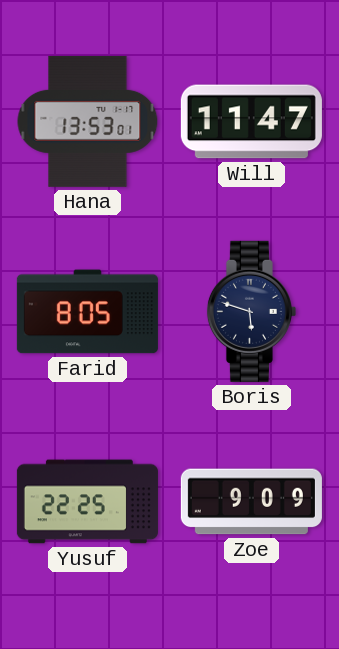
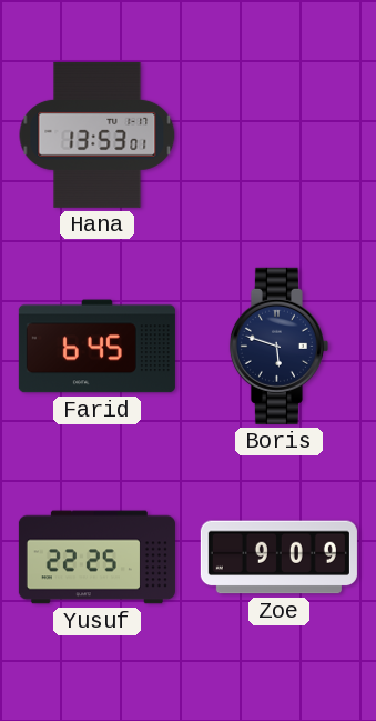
Will: 11:47 -> none (251, 122)
Farid: 8:05 -> 6:45 (96, 347)
